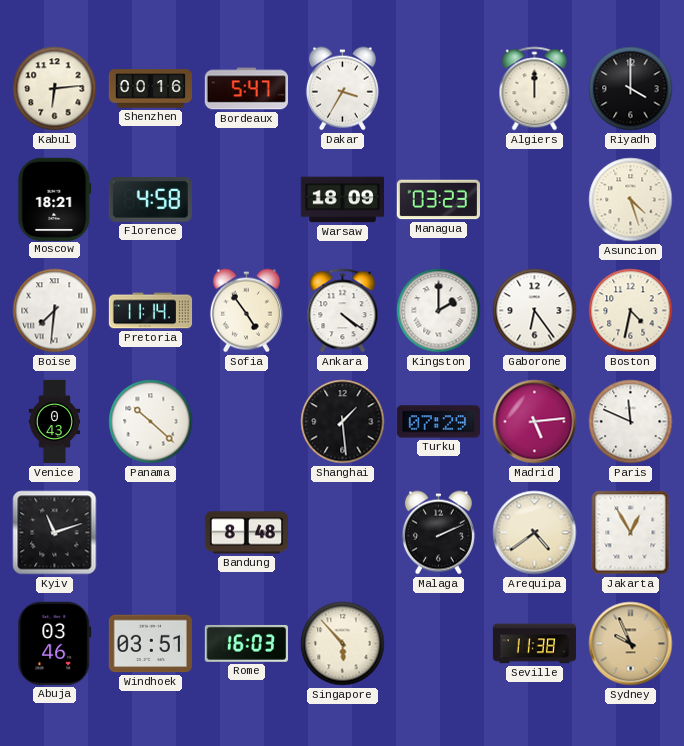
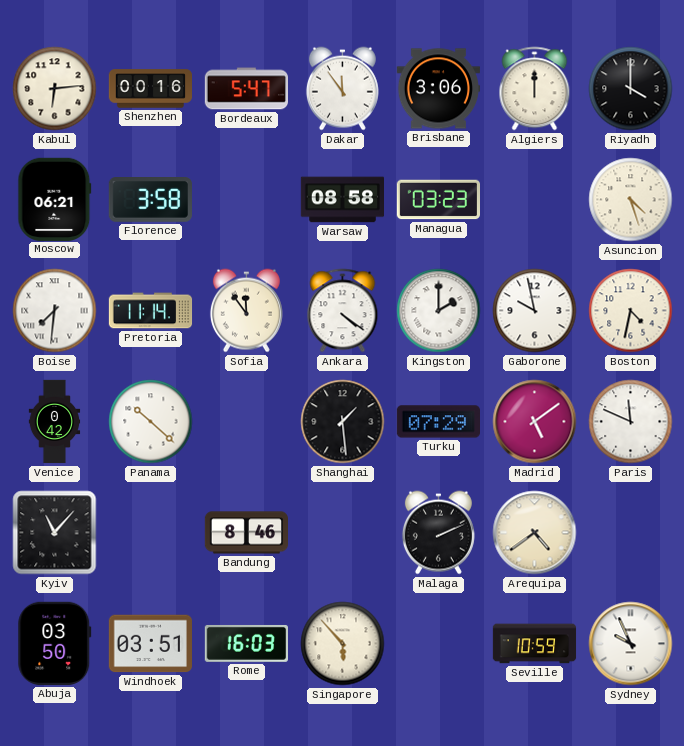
Dakar: 3:35 -> 11:54 (342, 89)
Brisbane: none -> 3:06 (438, 89)
Moscow: 18:21 -> 06:21 (55, 199)
Florence: 4:58 -> 3:58 (150, 200)
Warsaw: 18:09 -> 08:58 (342, 200)
Sofia: 4:54 -> 11:54 (246, 311)
Gaborone: 6:24 -> 9:58 (535, 311)
Venice: 0:43 -> 0:42 (55, 422)
Madrid: 5:14 -> 5:09 (535, 422)
Kyiv: 11:12 -> 11:07 (55, 533)
Bandung: 8:48 -> 8:46 (247, 533)
Jakarta: 12:55 -> none (631, 533)
Abuja: 03:46 -> 03:50 (55, 643)
Seville: 11:38 -> 10:59 (535, 644)
Sydney dial: champagne -> white (631, 644)
